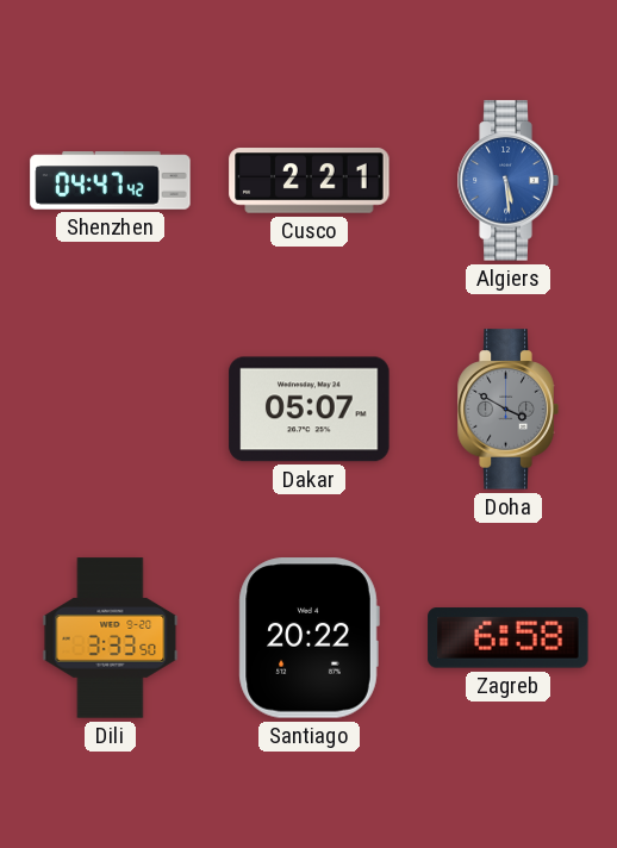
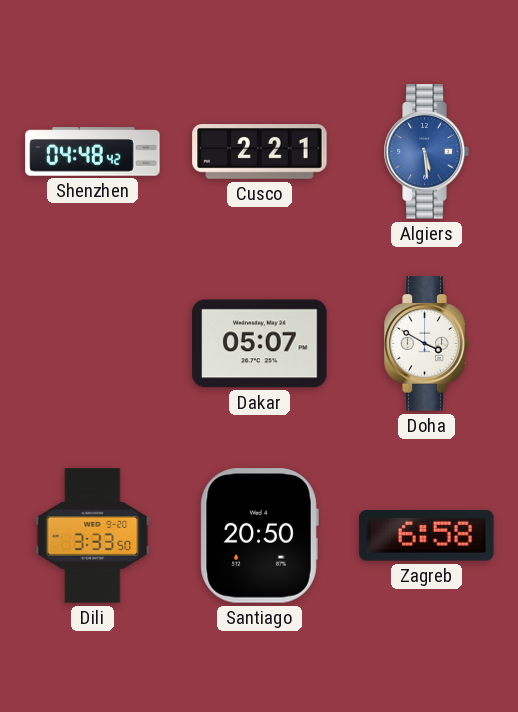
Shenzhen: 04:47 -> 04:48 (93, 152)
Doha dial: grey -> white (426, 344)
Santiago: 20:22 -> 20:50 (259, 536)
